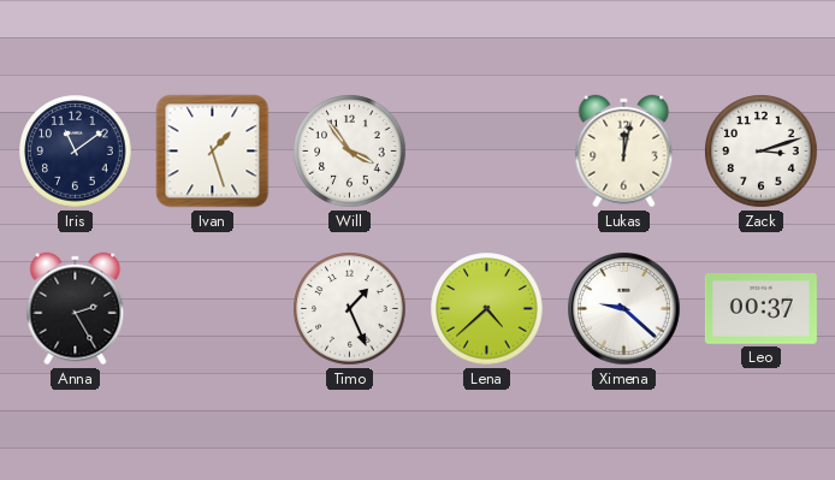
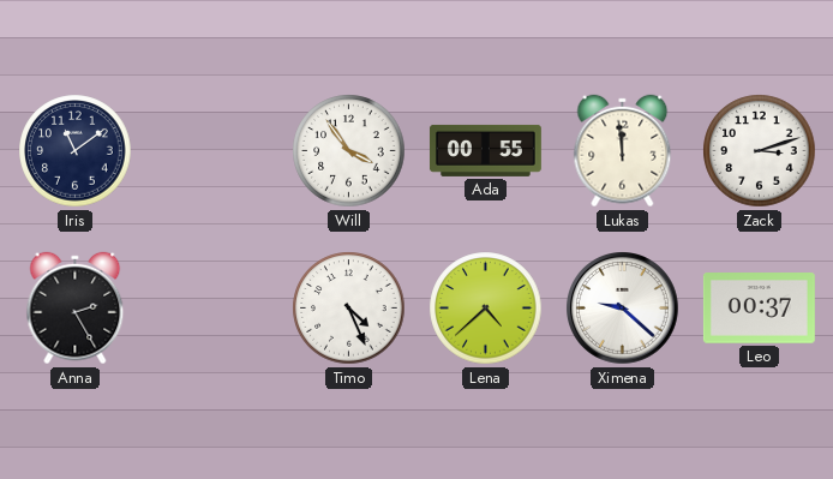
Ivan: 1:27 -> none (213, 152)
Ada: none -> 00:55 (485, 150)
Lukas: 12:02 -> 11:59 (623, 151)
Timo: 1:26 -> 4:26 (349, 309)
